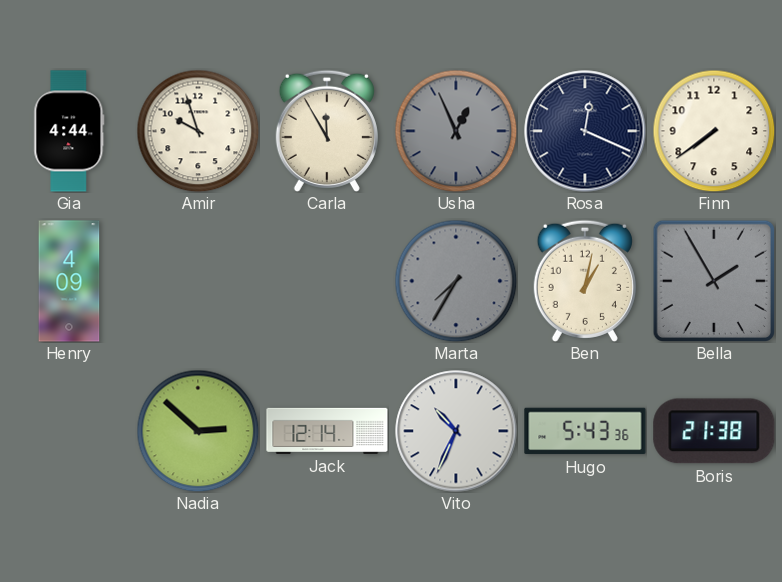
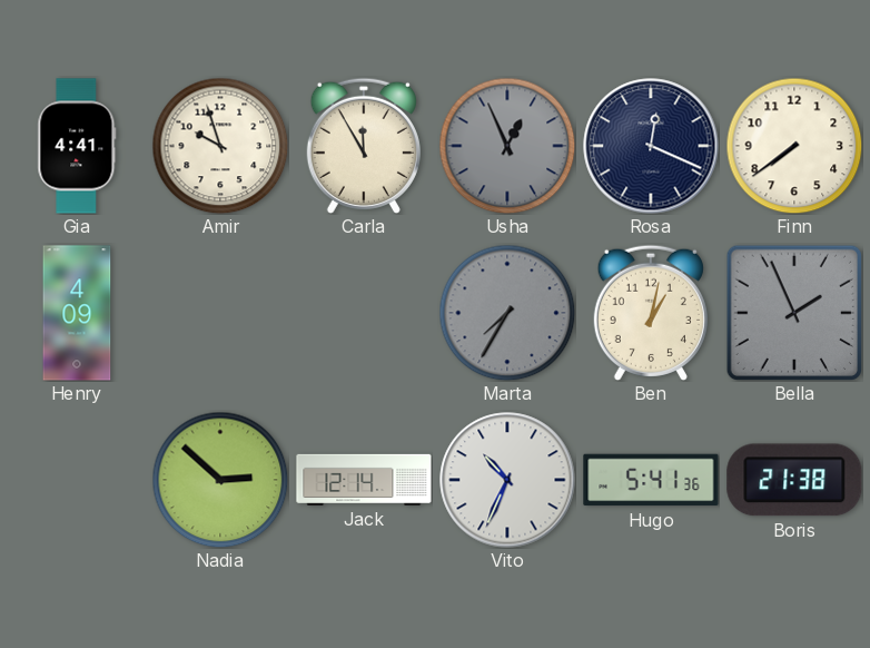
Gia: 4:44 -> 4:41 (77, 146)
Bella: 1:55 -> 1:56 (794, 313)
Hugo: 5:43 -> 5:41 (651, 480)
